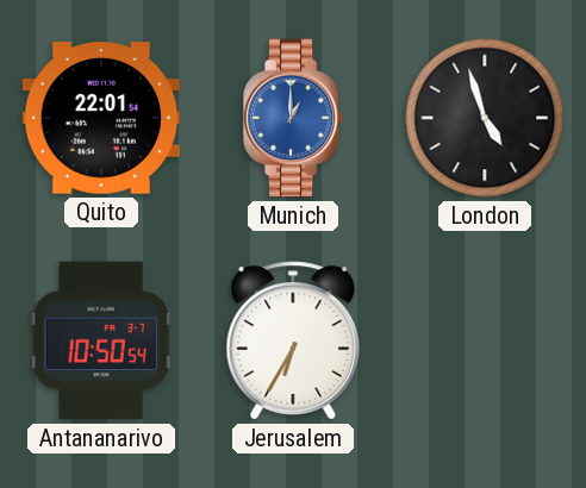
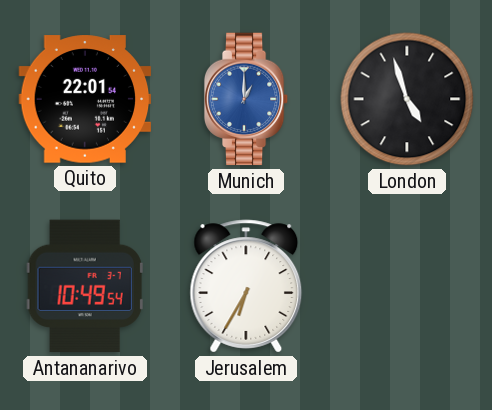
Antananarivo: 10:50 -> 10:49 (85, 286)
